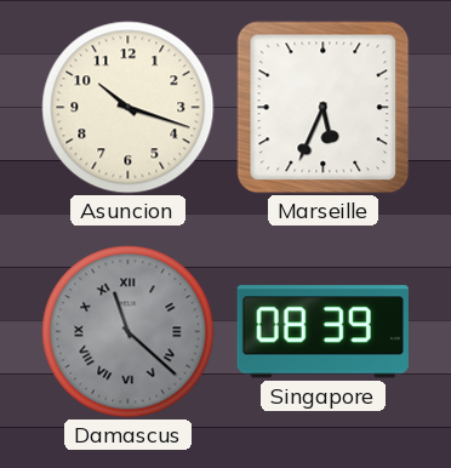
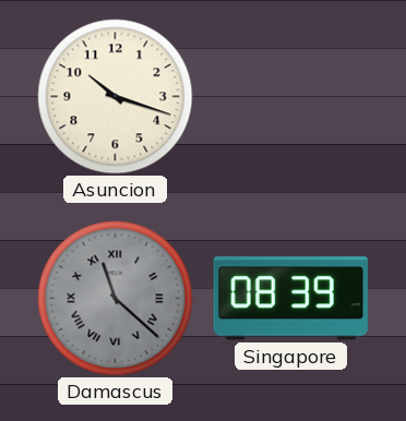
Marseille: 5:34 -> none (324, 108)
